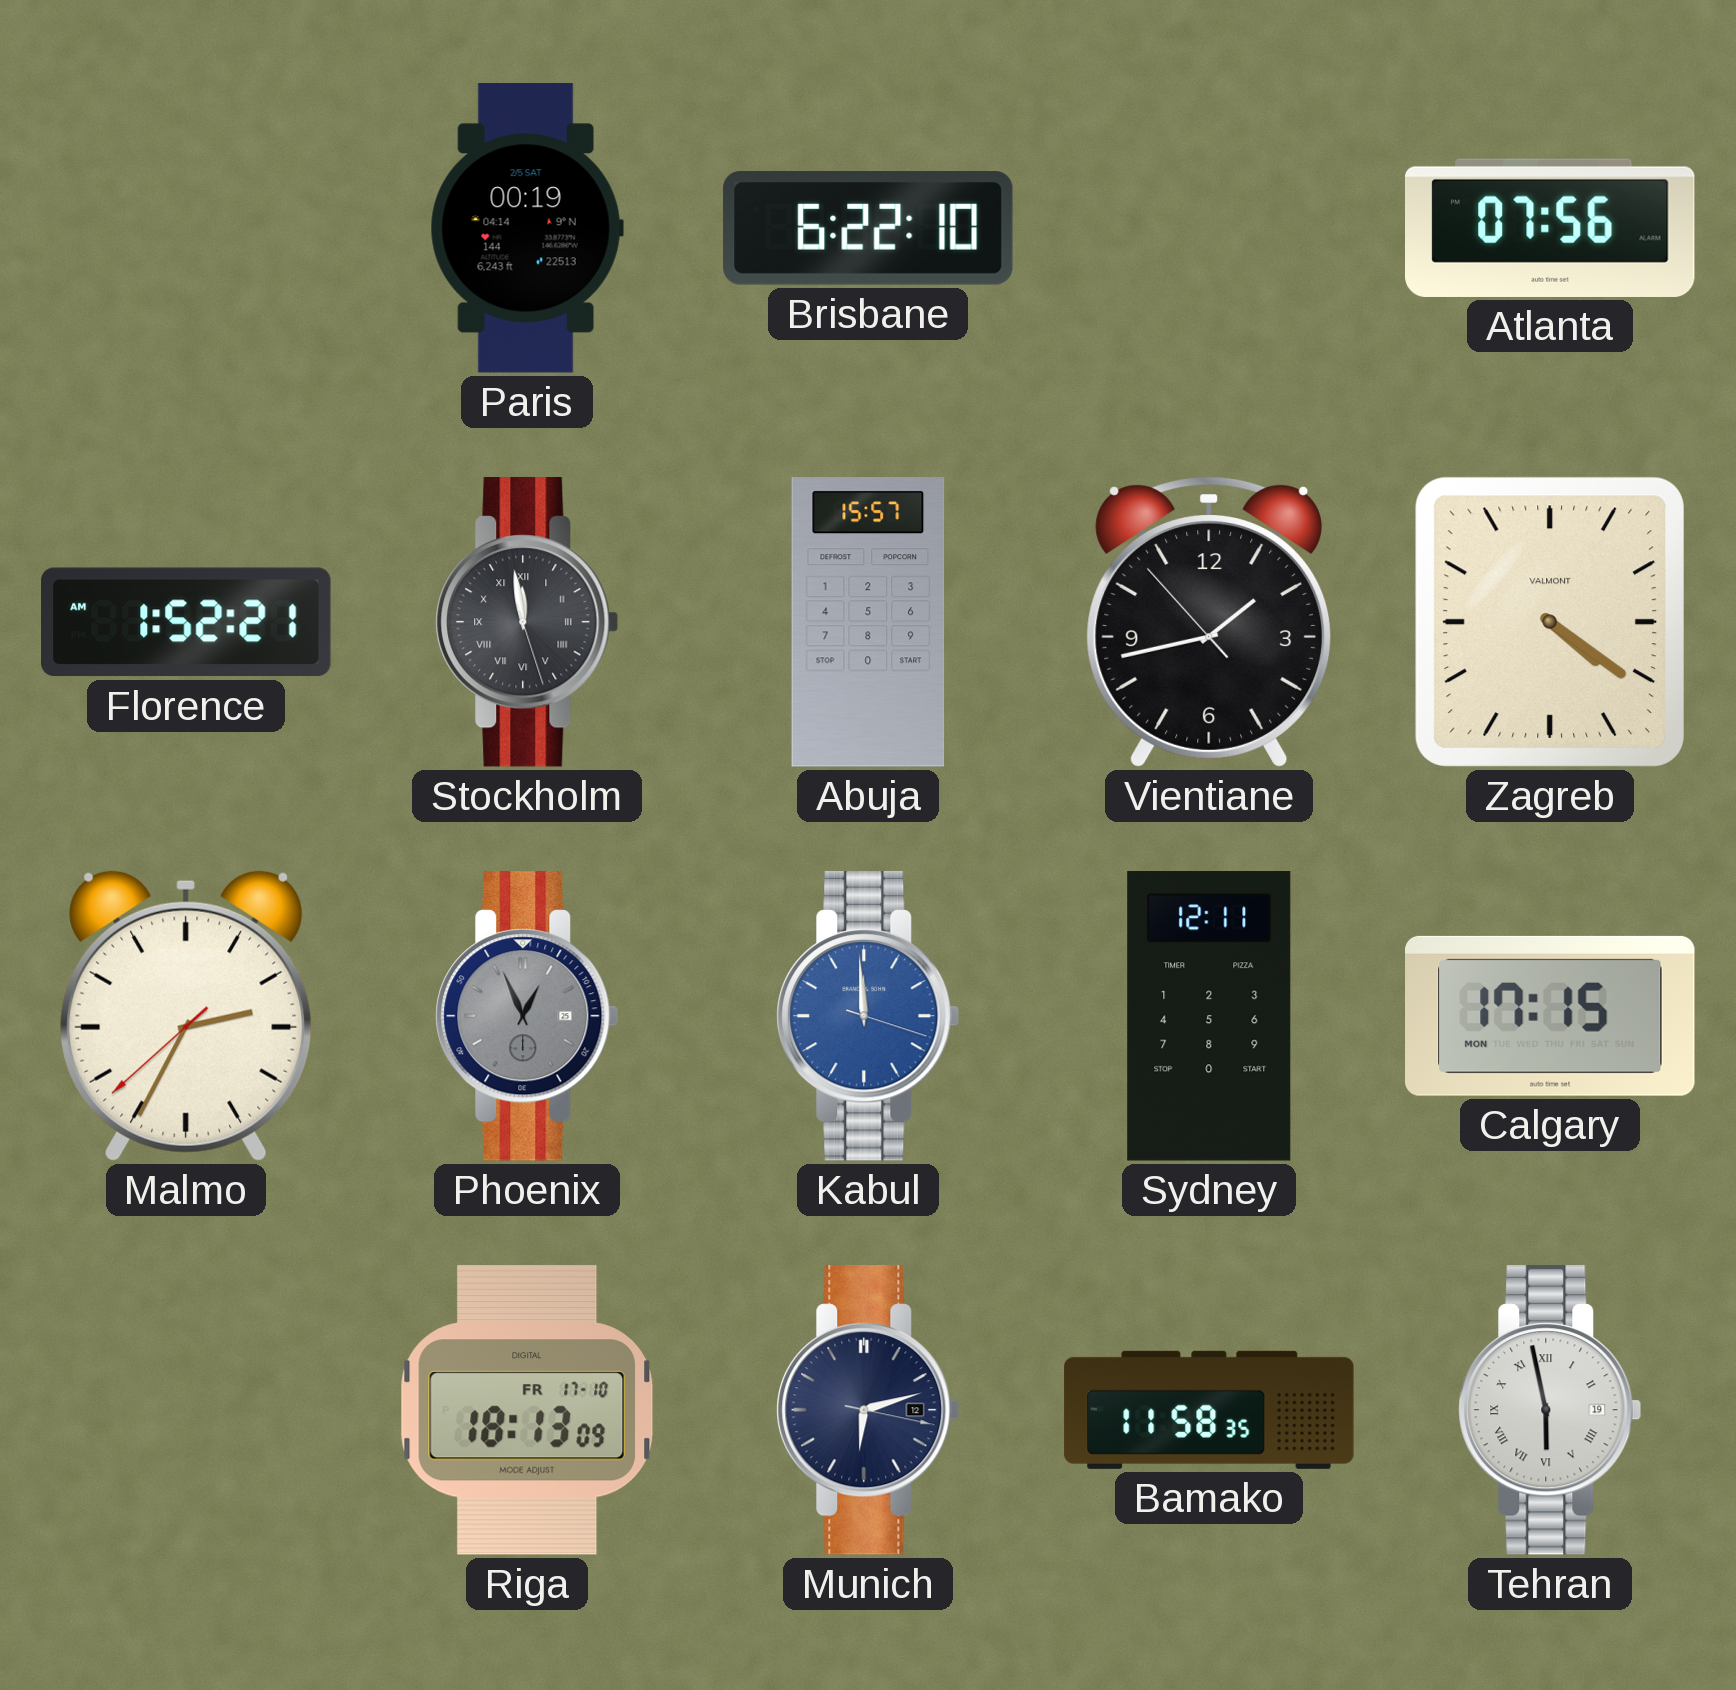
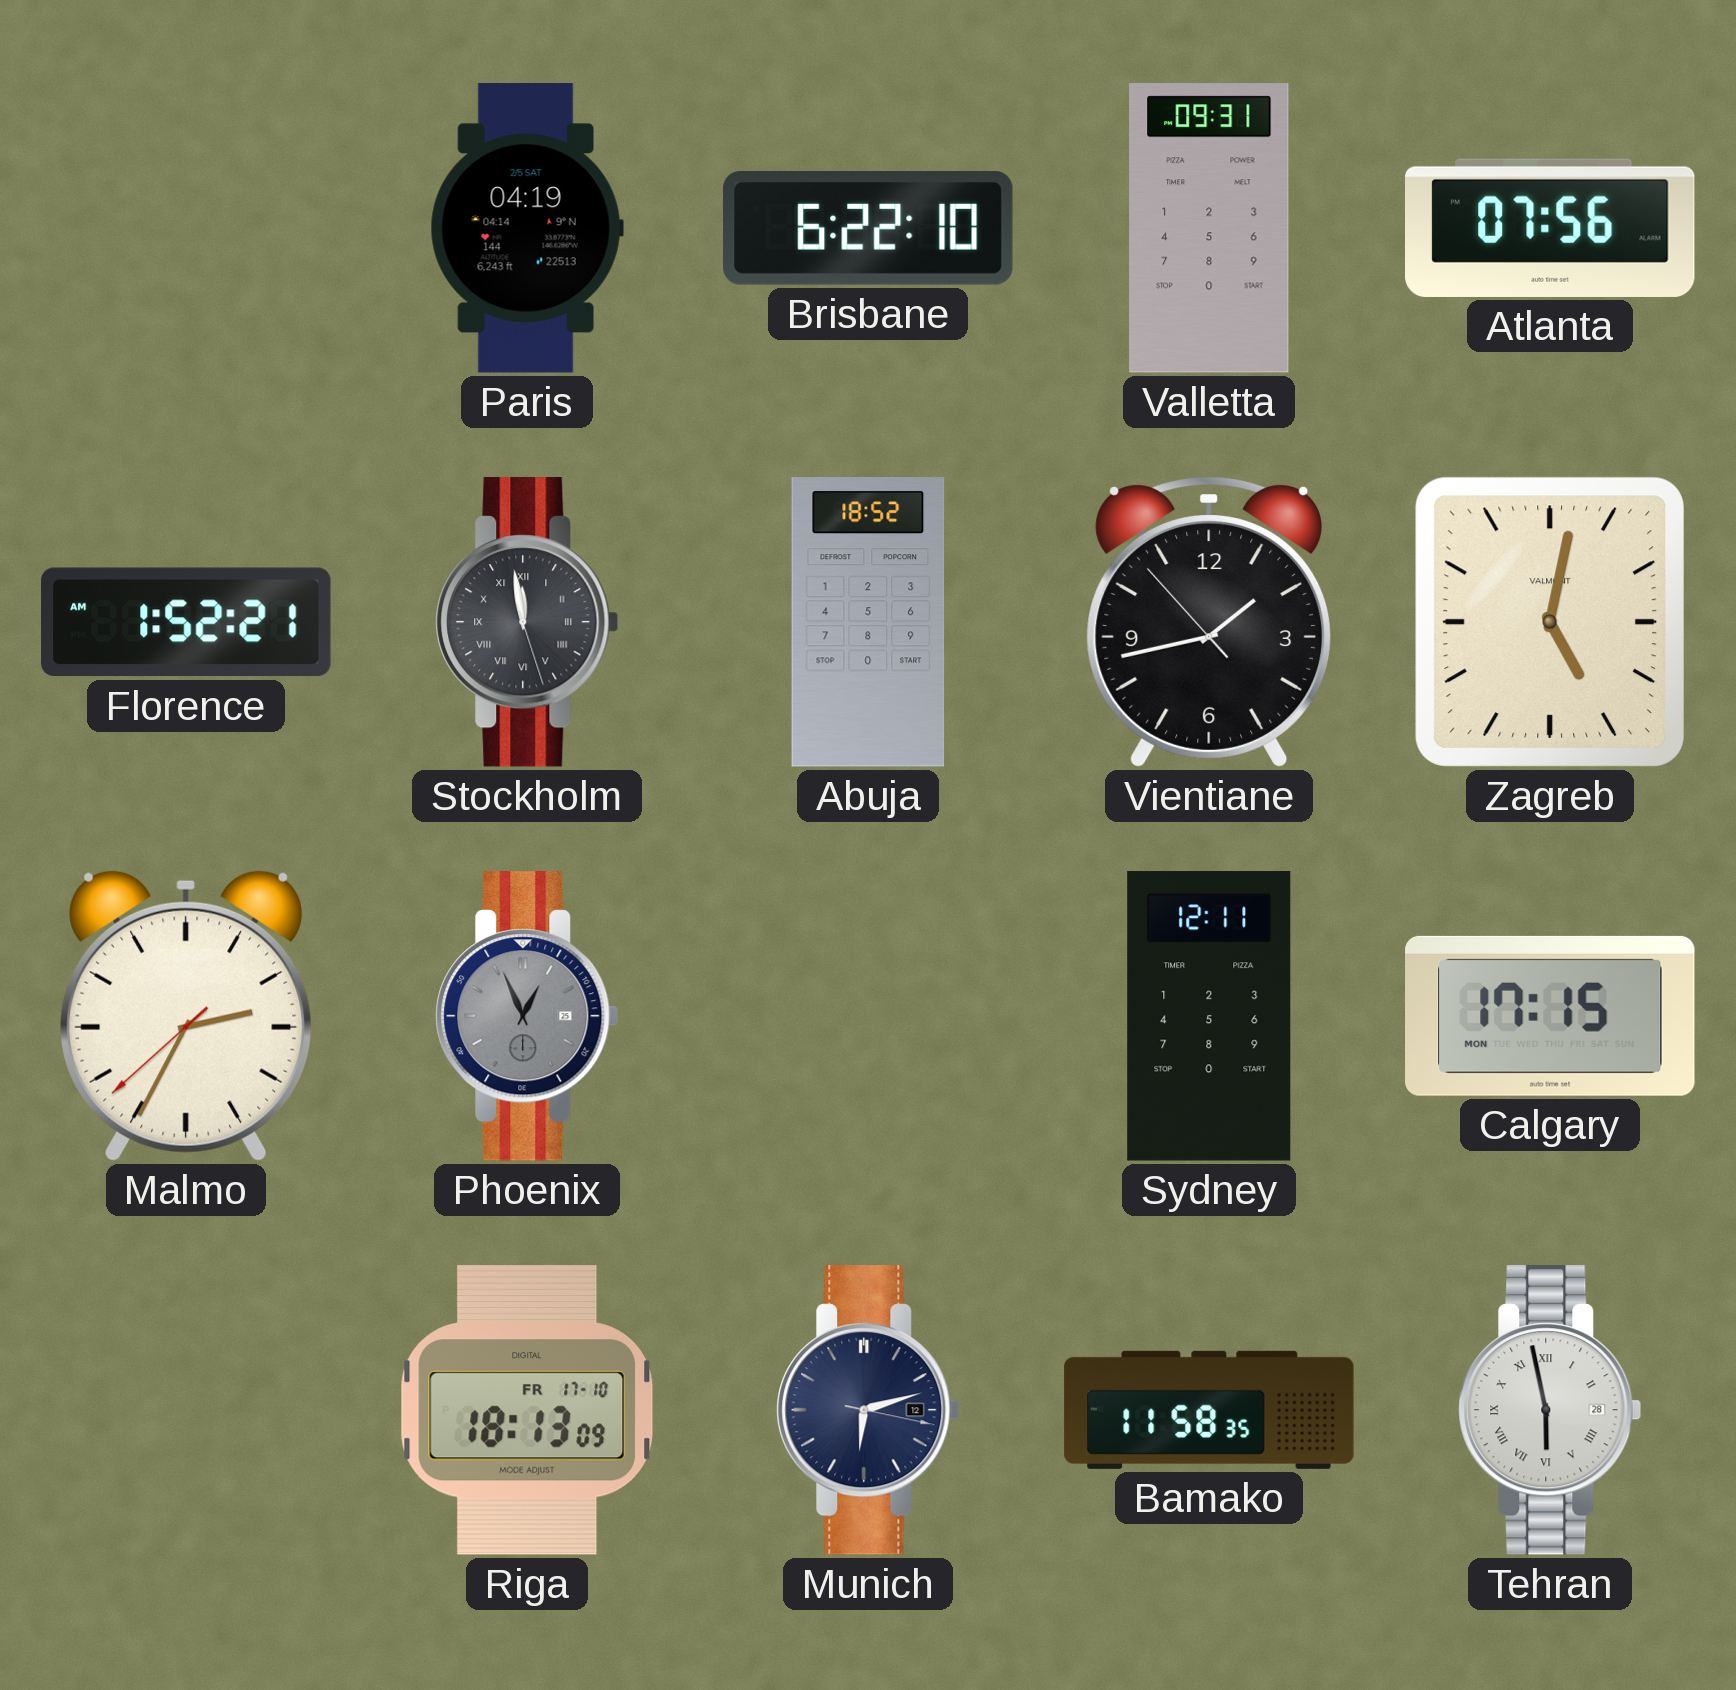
Paris: 00:19 -> 04:19 (527, 228)
Valletta: none -> 09:31 (1209, 228)
Abuja: 15:57 -> 18:52 (868, 622)
Zagreb: 4:21 -> 5:02 (1550, 622)
Kabul: 11:59 -> none (868, 1017)
Tehran date: 19 -> 28 (1550, 1411)
